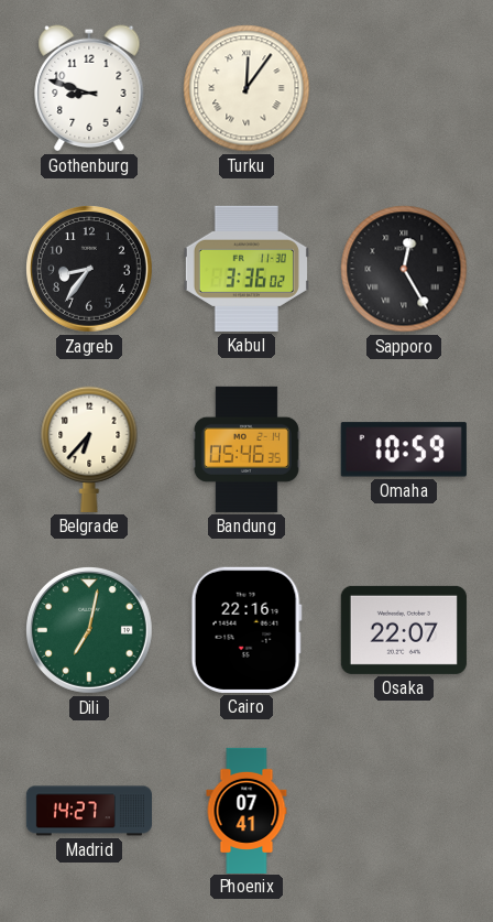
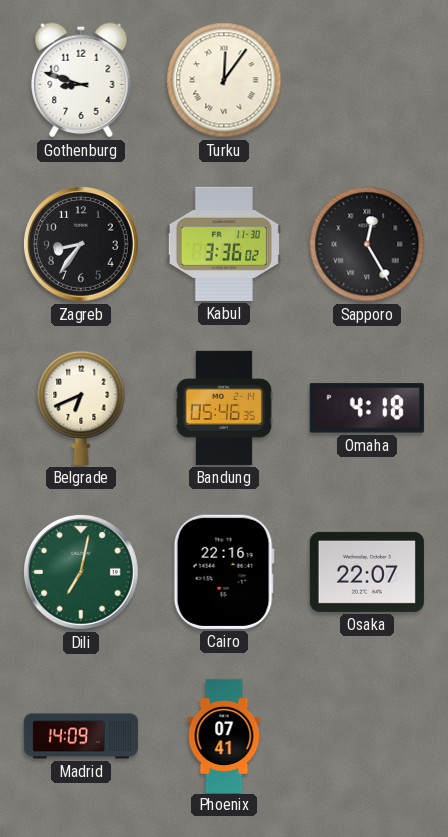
Belgrade: 6:37 -> 6:41 (81, 408)
Omaha: 10:59 -> 4:18 (367, 408)
Madrid: 14:27 -> 14:09 (80, 736)
